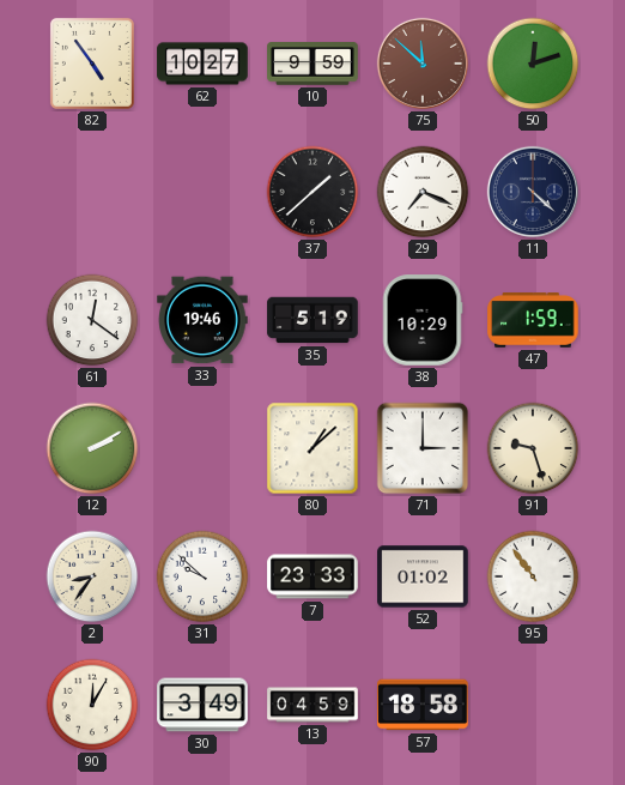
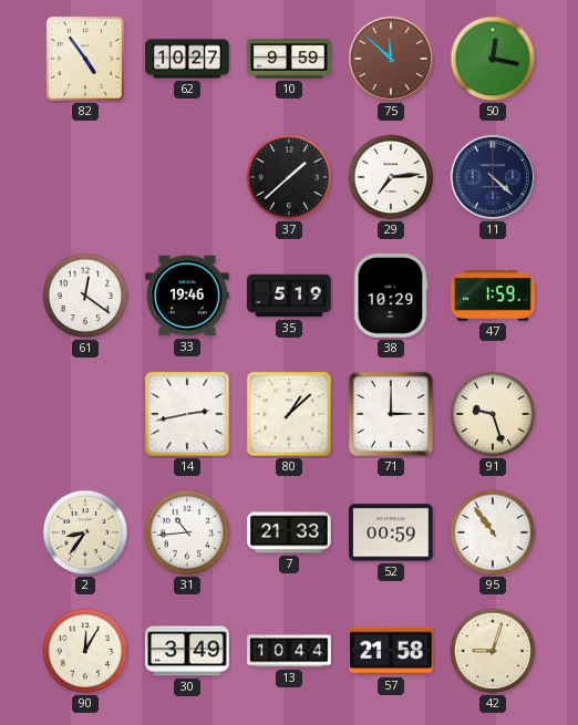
50: 12:12 -> 12:17 (493, 59)
29: 7:19 -> 7:14 (391, 177)
12: 2:10 -> none (92, 448)
14: none -> 2:43 (187, 414)
31: 9:52 -> 10:44 (187, 532)
7: 23:33 -> 21:33 (289, 532)
52: 01:02 -> 00:59 (391, 532)
13: 04:59 -> 10:44 (289, 651)
57: 18:58 -> 21:58 (391, 651)
42: none -> 9:03 (493, 651)
